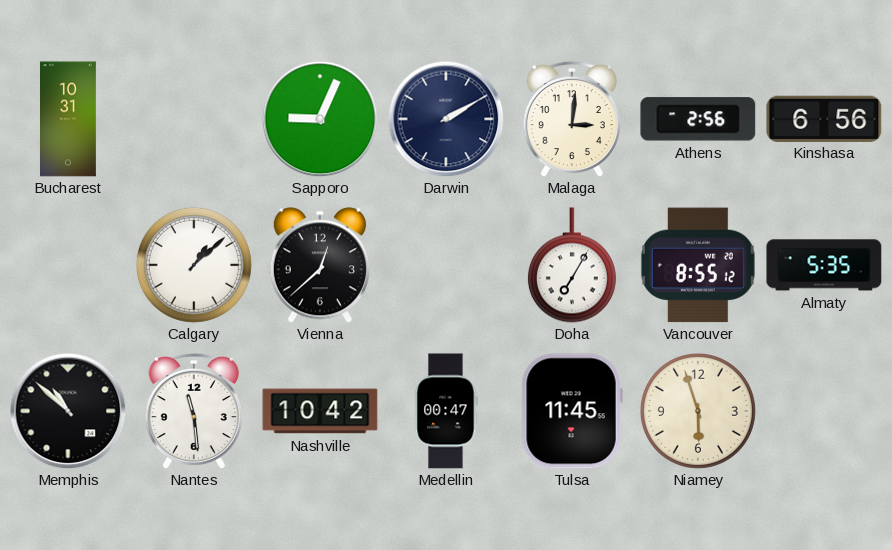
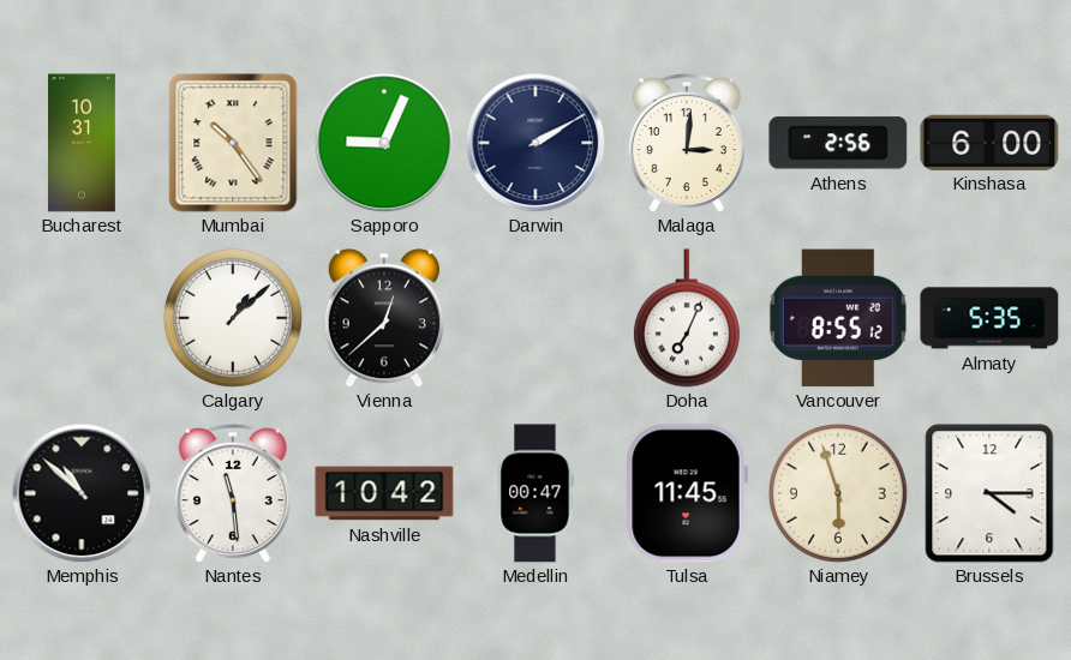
Mumbai: none -> 10:24 (233, 143)
Kinshasa: 6:56 -> 6:00 (989, 142)
Doha: 7:05 -> 7:04 (687, 318)
Brussels: none -> 4:15 (989, 493)
